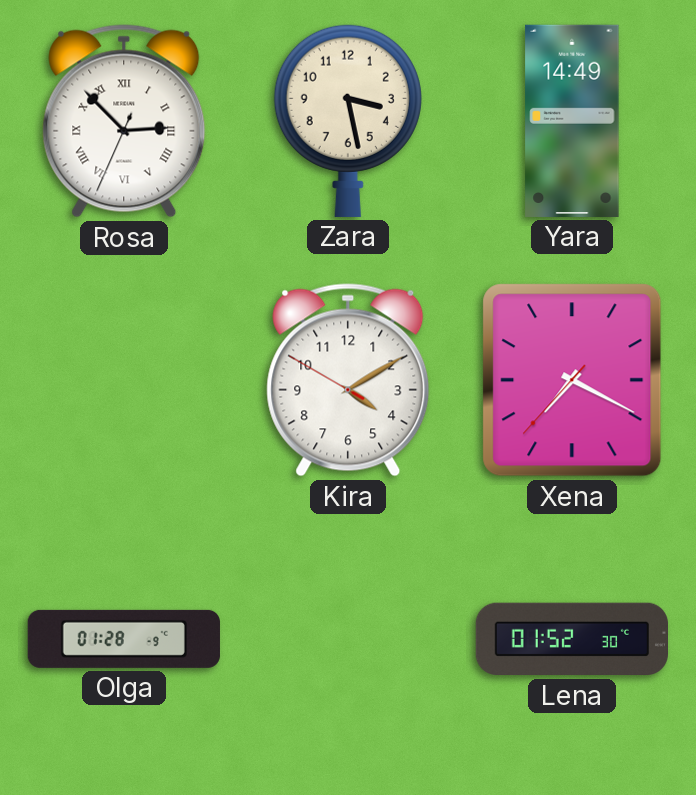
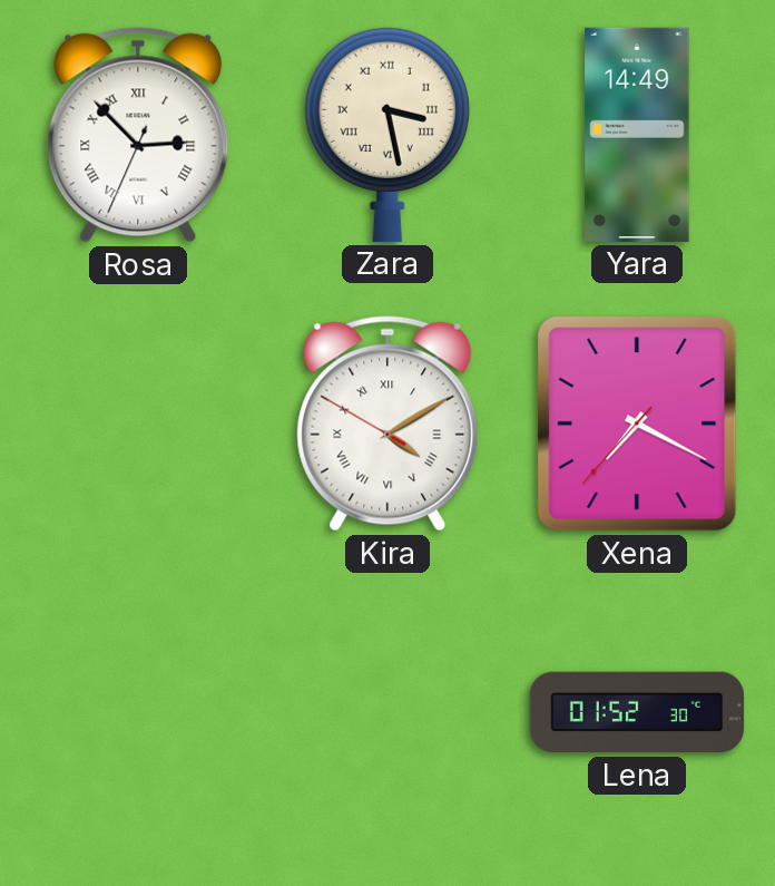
Zara numerals: Arabic -> Roman (387, 134)
Kira numerals: Arabic -> Roman (387, 423)
Olga: 01:28 -> none (124, 639)
